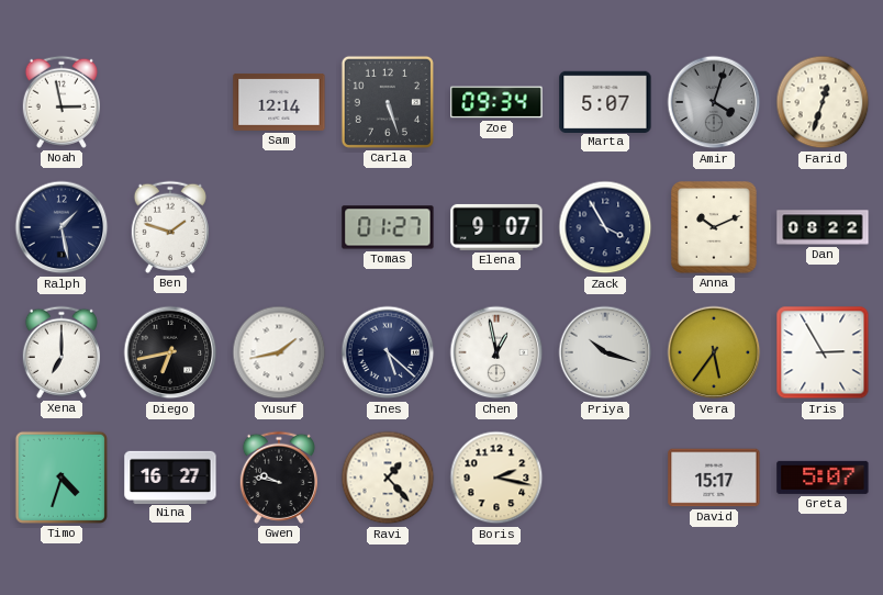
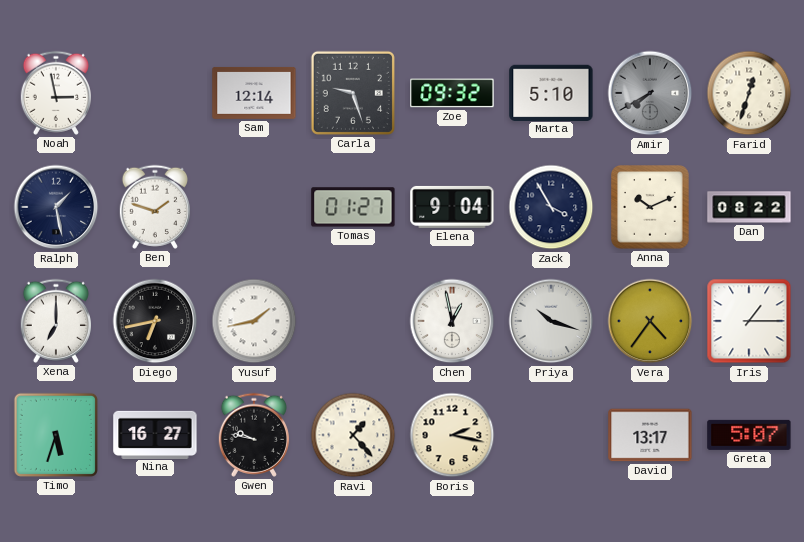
Carla: 5:27 -> 9:27 (353, 93)
Zoe: 09:34 -> 09:32 (452, 93)
Marta: 5:07 -> 5:10 (551, 92)
Amir: 4:03 -> 7:40 (650, 93)
Elena: 9:07 -> 9:04 (452, 207)
Ines: 5:22 -> none (388, 352)
Vera: 5:36 -> 4:36 (650, 321)
Iris: 2:55 -> 1:15 (749, 321)
Timo: 4:33 -> 5:33 (56, 435)
David: 15:17 -> 13:17 (650, 435)
